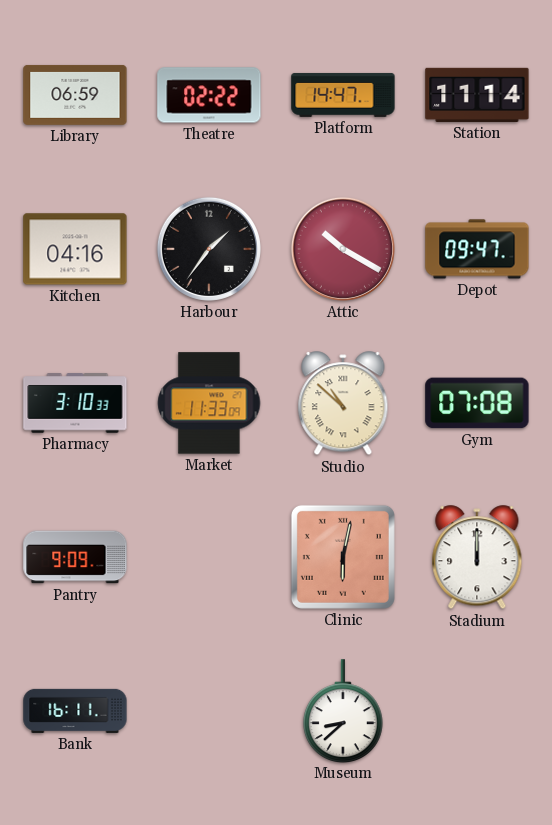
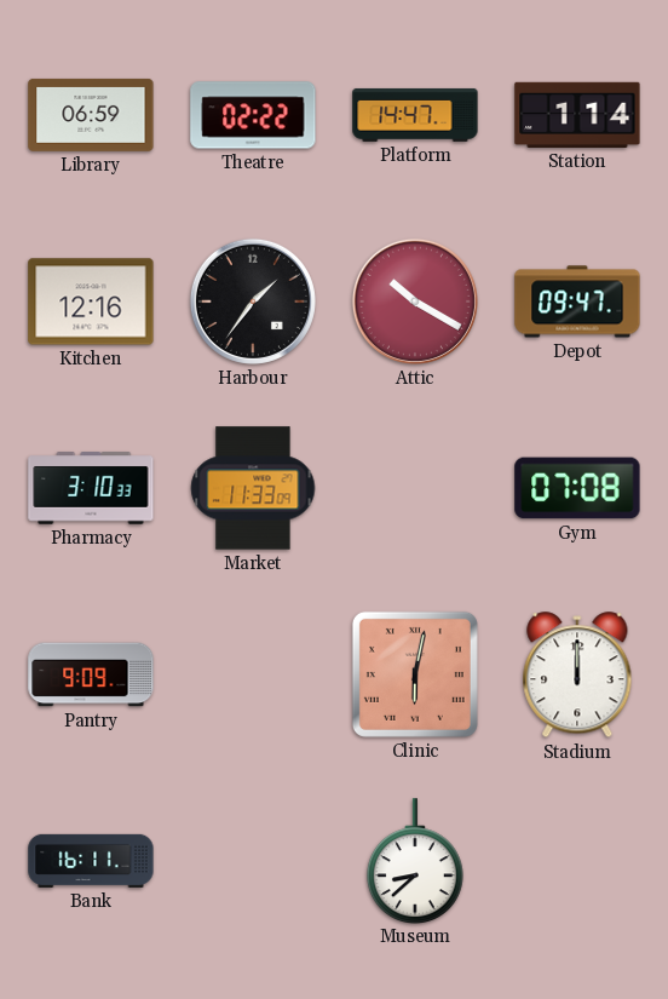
Station: 11:14 -> 1:14 (577, 115)
Kitchen: 04:16 -> 12:16 (91, 302)
Studio: 10:52 -> none (343, 404)
